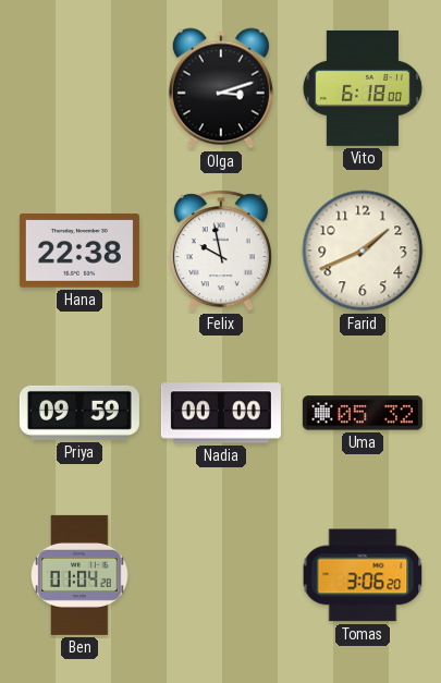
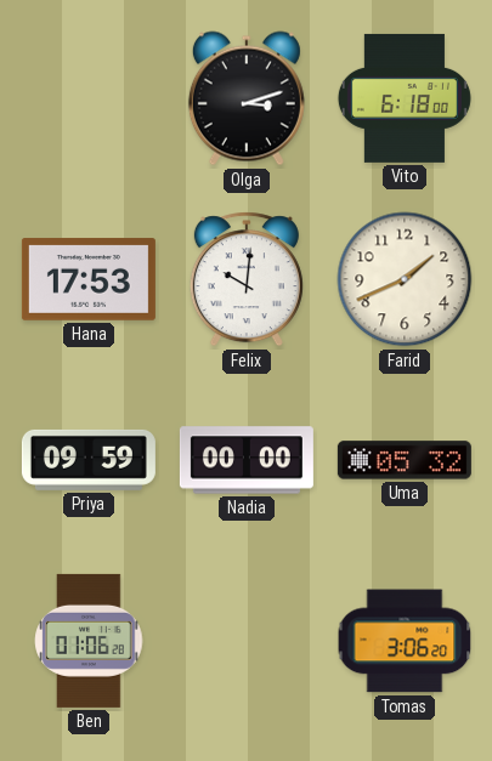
Hana: 22:38 -> 17:53 (89, 279)
Felix: 9:58 -> 10:01 (247, 279)
Ben: 01:04 -> 01:06 (89, 641)
